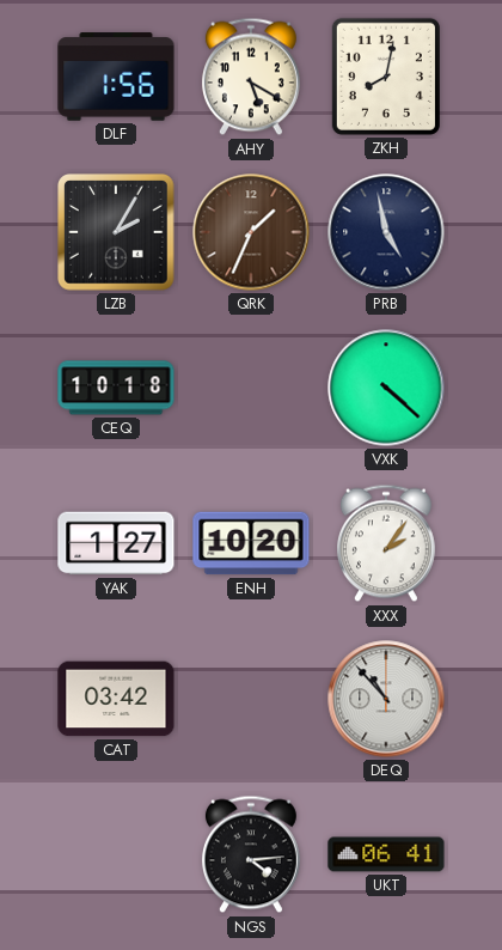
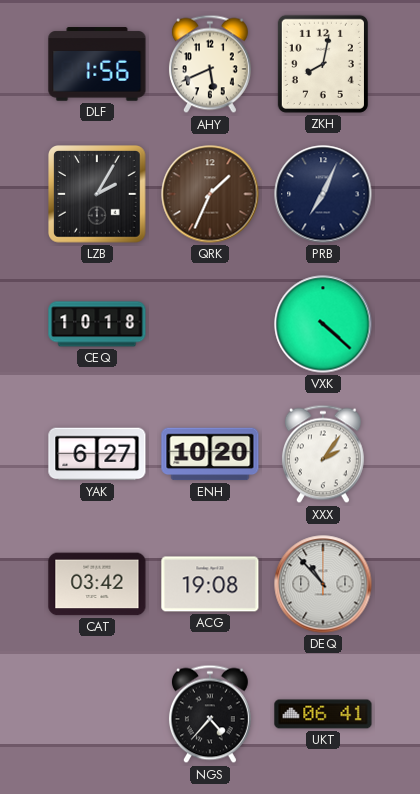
AHY: 5:20 -> 5:41 (210, 64)
PRB: 4:58 -> 7:04 (323, 194)
YAK: 1:27 -> 6:27 (97, 454)
ACG: none -> 19:08 (210, 584)
NGS: 4:14 -> 4:37 (210, 714)
